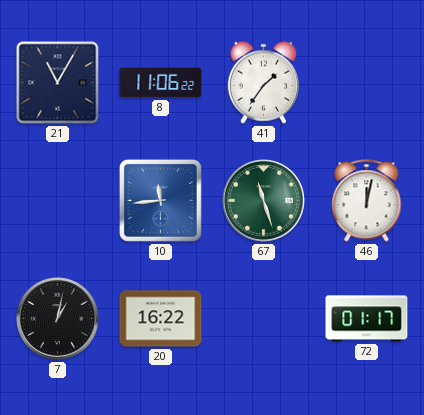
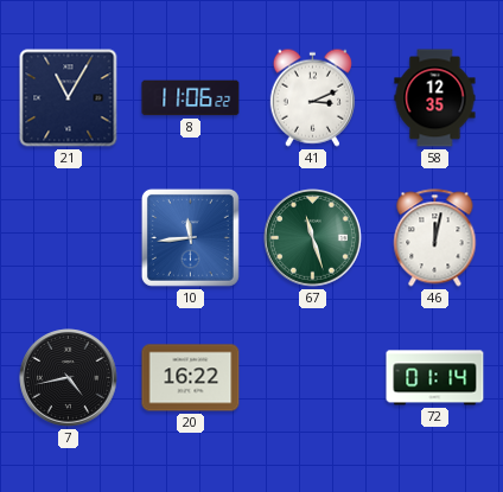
41: 1:36 -> 3:11 (312, 97)
58: none -> 12:35 (435, 98)
7: 1:02 -> 4:43 (69, 378)
72: 01:17 -> 01:14 (435, 378)
